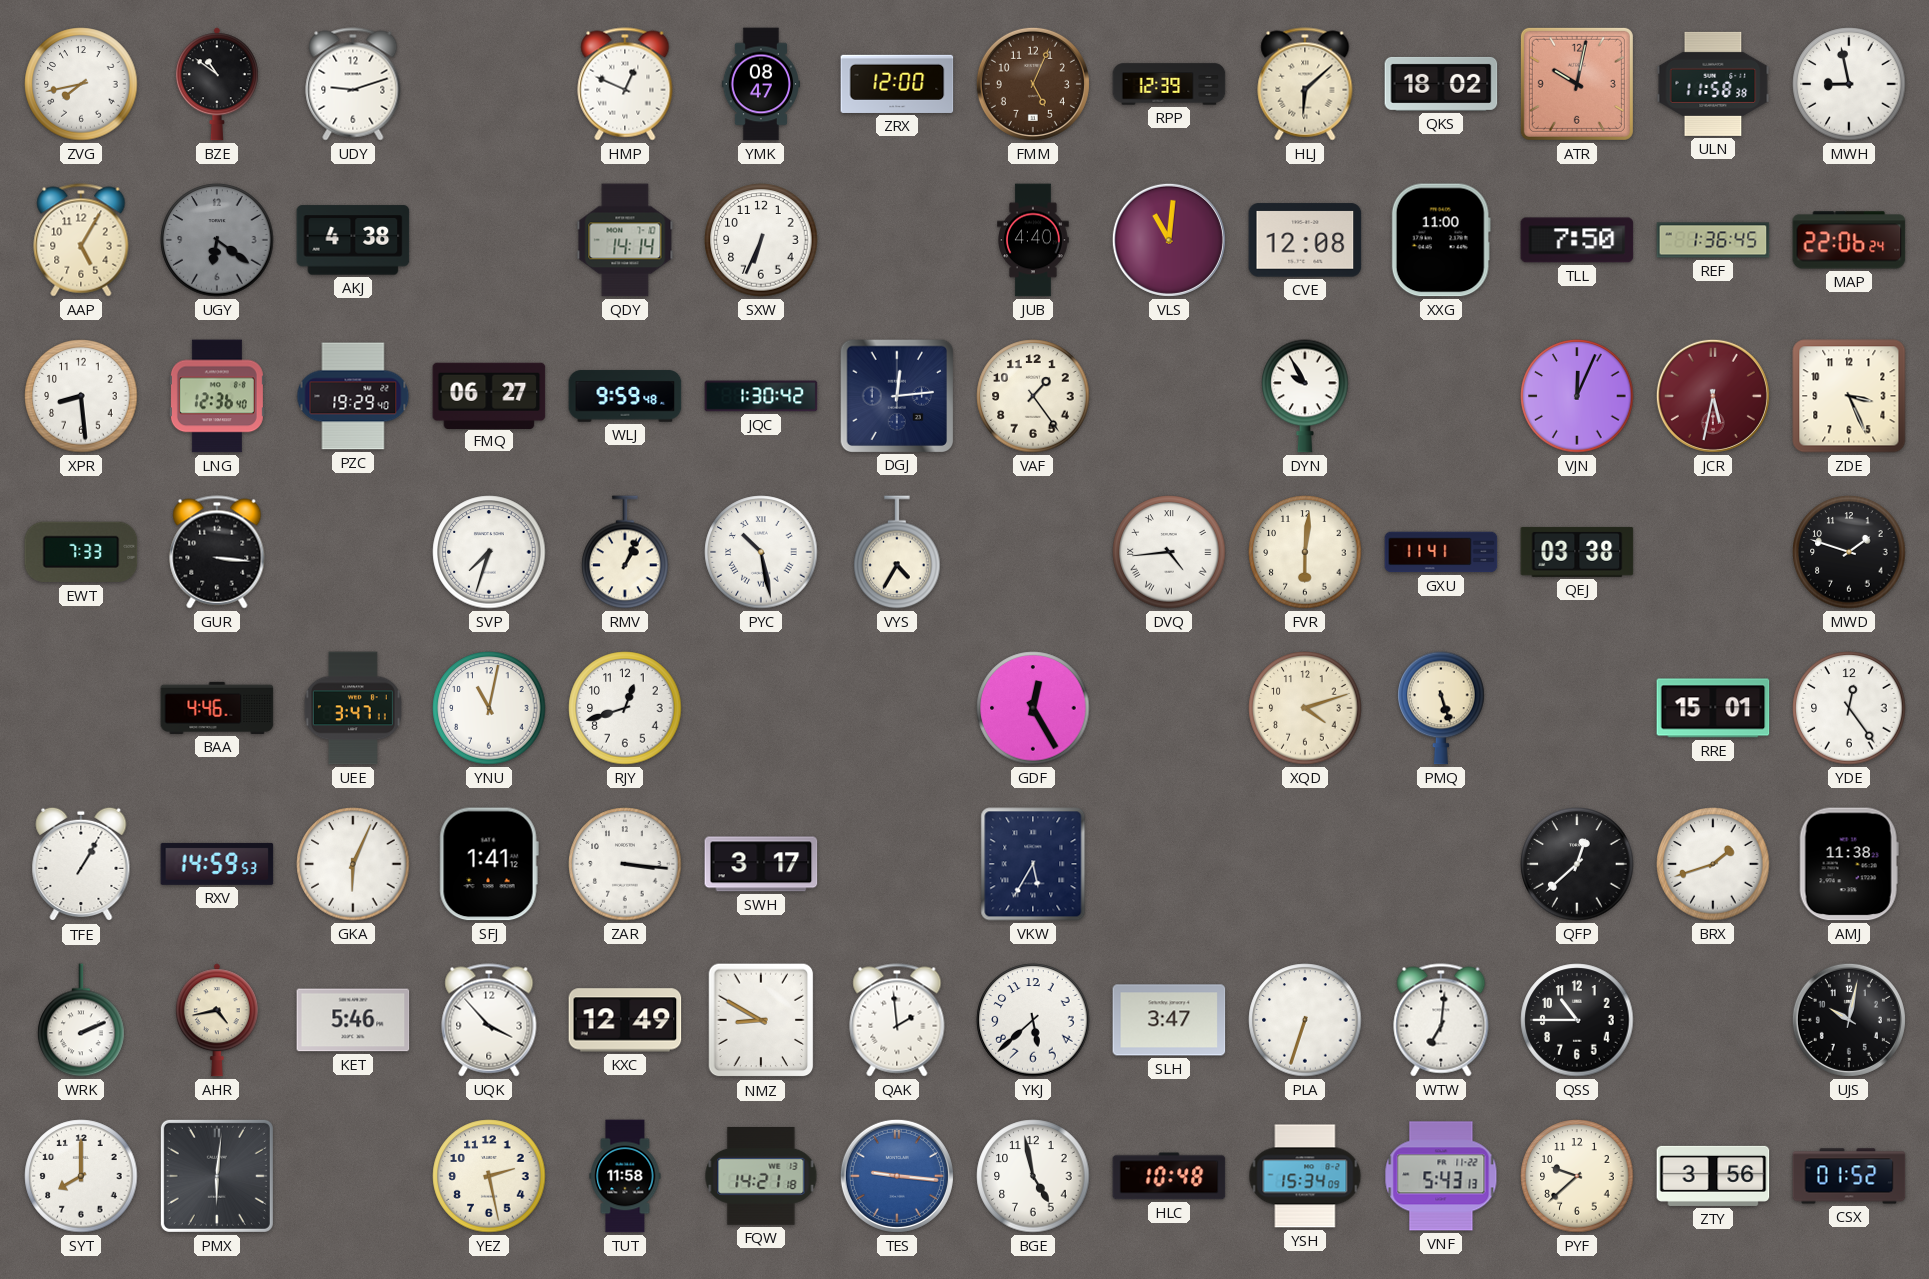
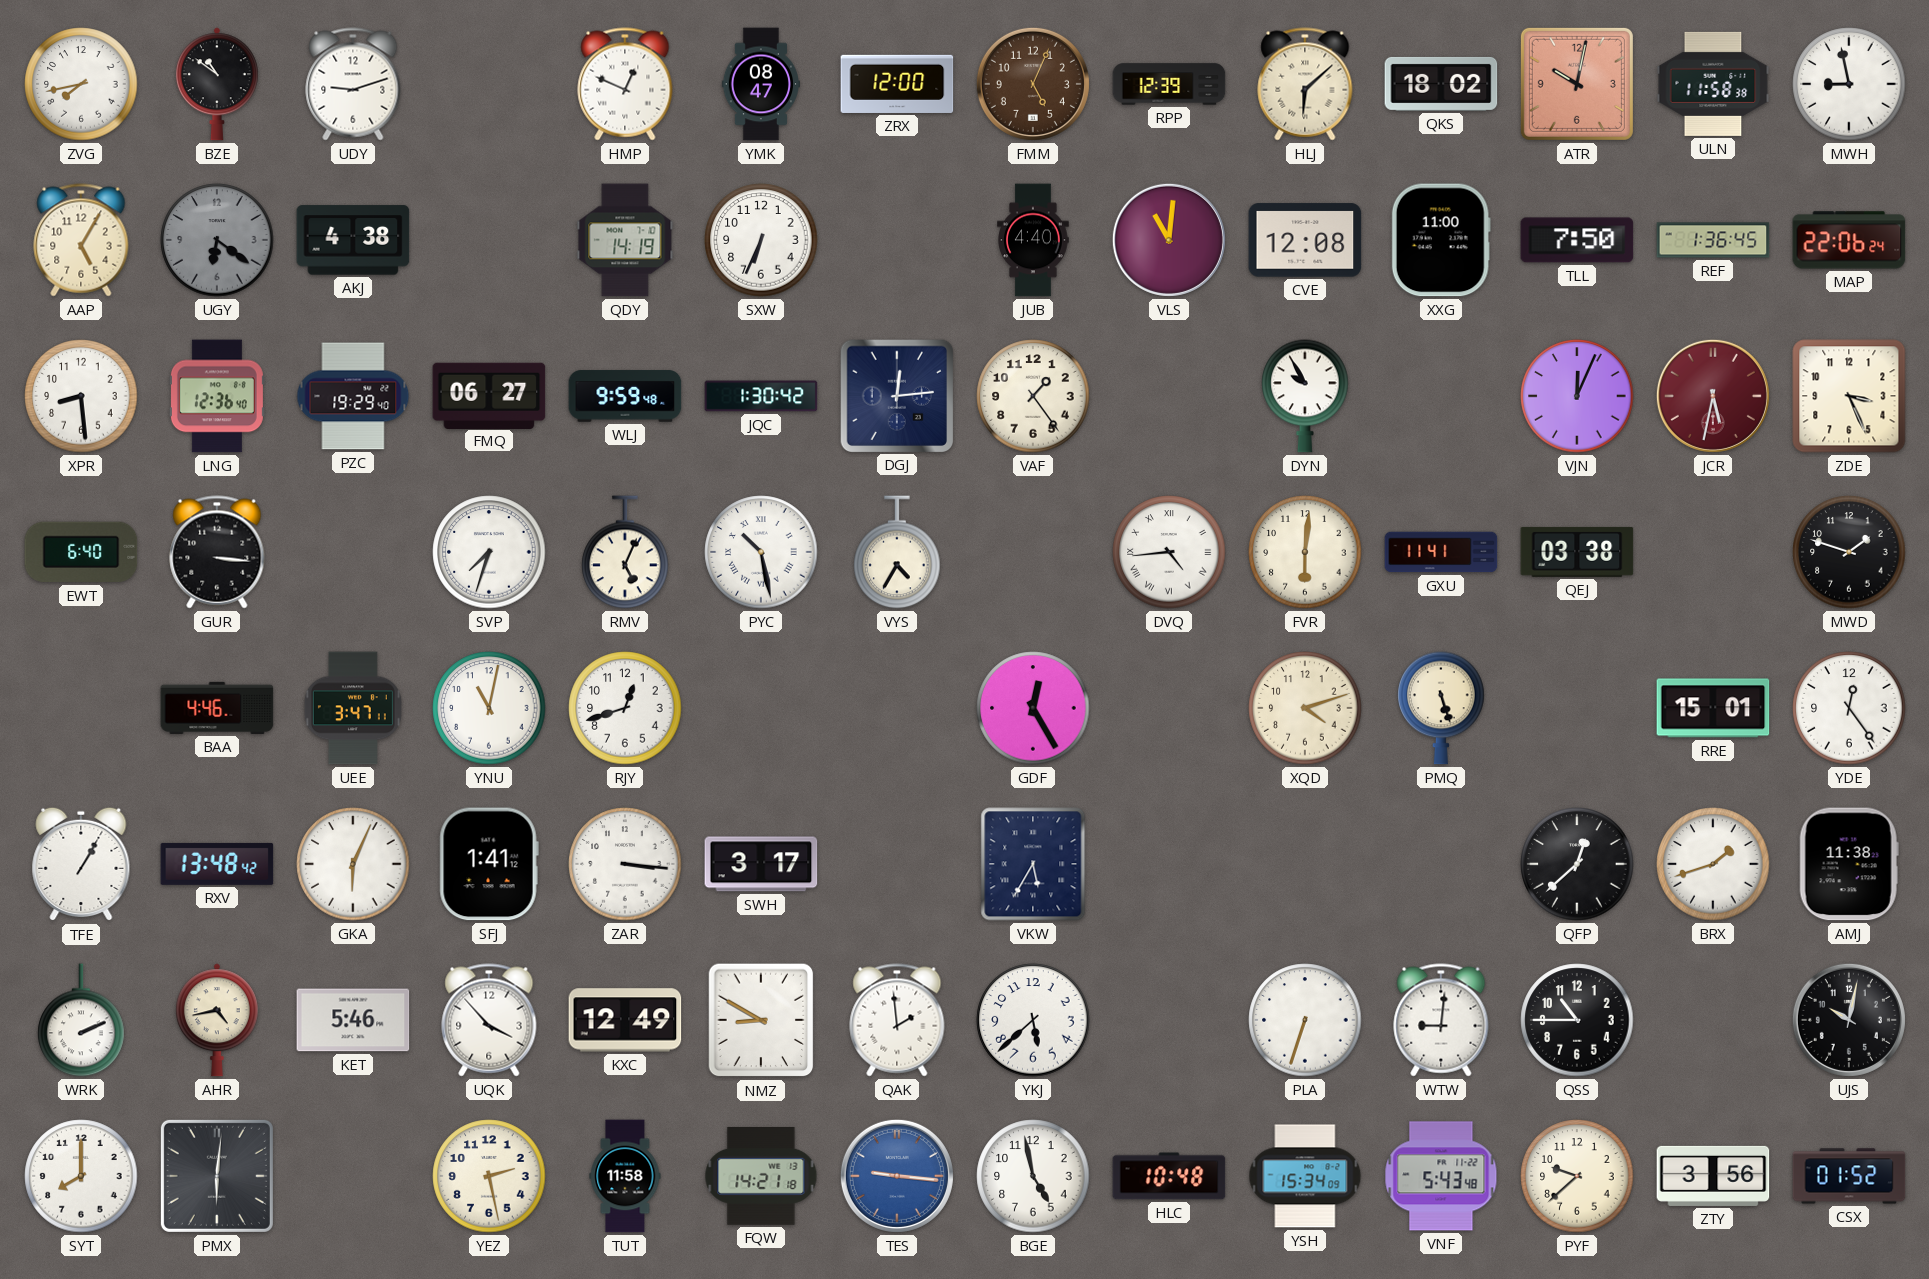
QDY: 14:14 -> 14:19 (625, 240)
EWT: 7:33 -> 6:40 (81, 552)
RMV: 1:04 -> 5:04 (625, 552)
RXV: 14:59 -> 13:48 (217, 864)
SLH: 3:47 -> none (1169, 1020)
WTW: 7:01 -> 9:01 (1441, 1020)
VNF: 5:43:13 -> 5:43:48 (1441, 1176)
